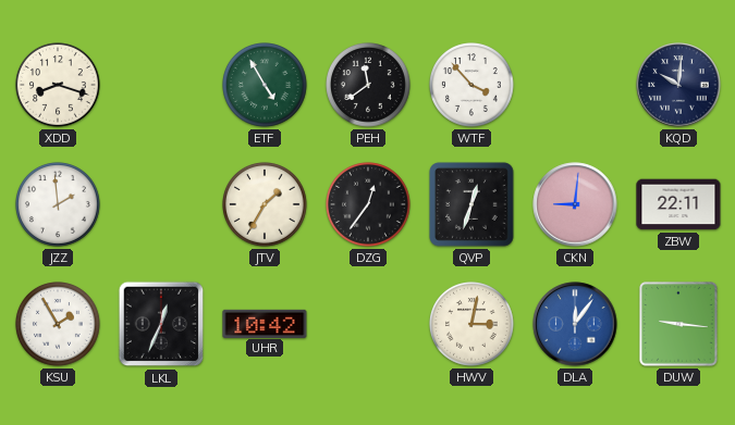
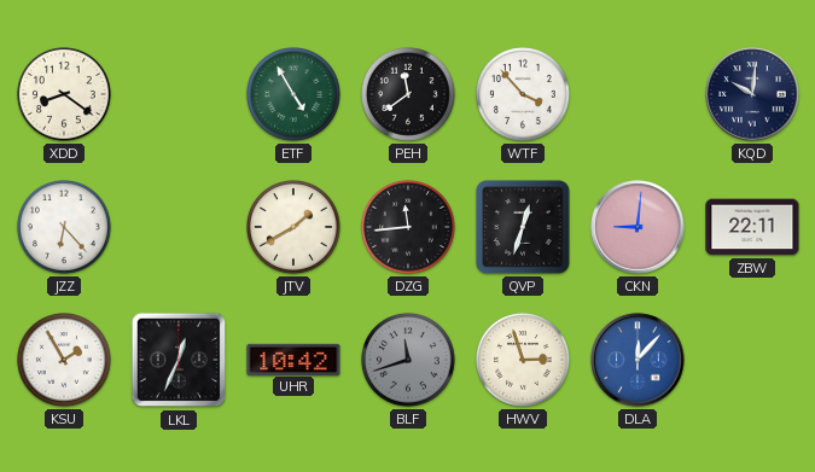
XDD: 8:18 -> 8:21 (65, 95)
JZZ: 1:59 -> 6:23 (65, 228)
JTV: 1:35 -> 1:40 (295, 228)
DZG: 12:36 -> 11:44 (409, 228)
BLF: none -> 11:42 (409, 361)
HWV: 3:02 -> 2:57 (524, 361)
DLA: 12:06 -> 12:07 (638, 360)
DUW: 9:16 -> none (678, 324)
